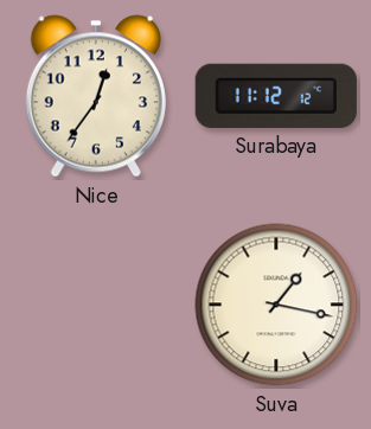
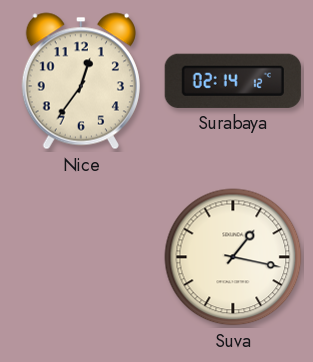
Surabaya: 11:12 -> 02:14 (233, 81)
